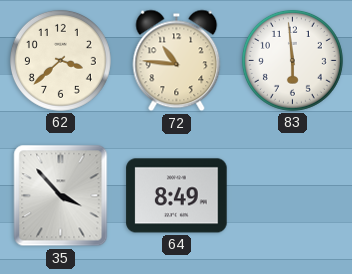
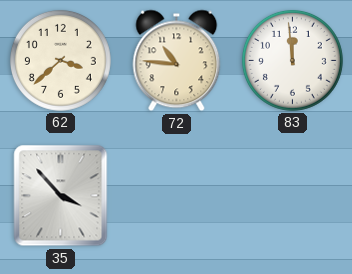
83: 5:59 -> 11:59 (292, 60)
64: 8:49 -> none (177, 196)
